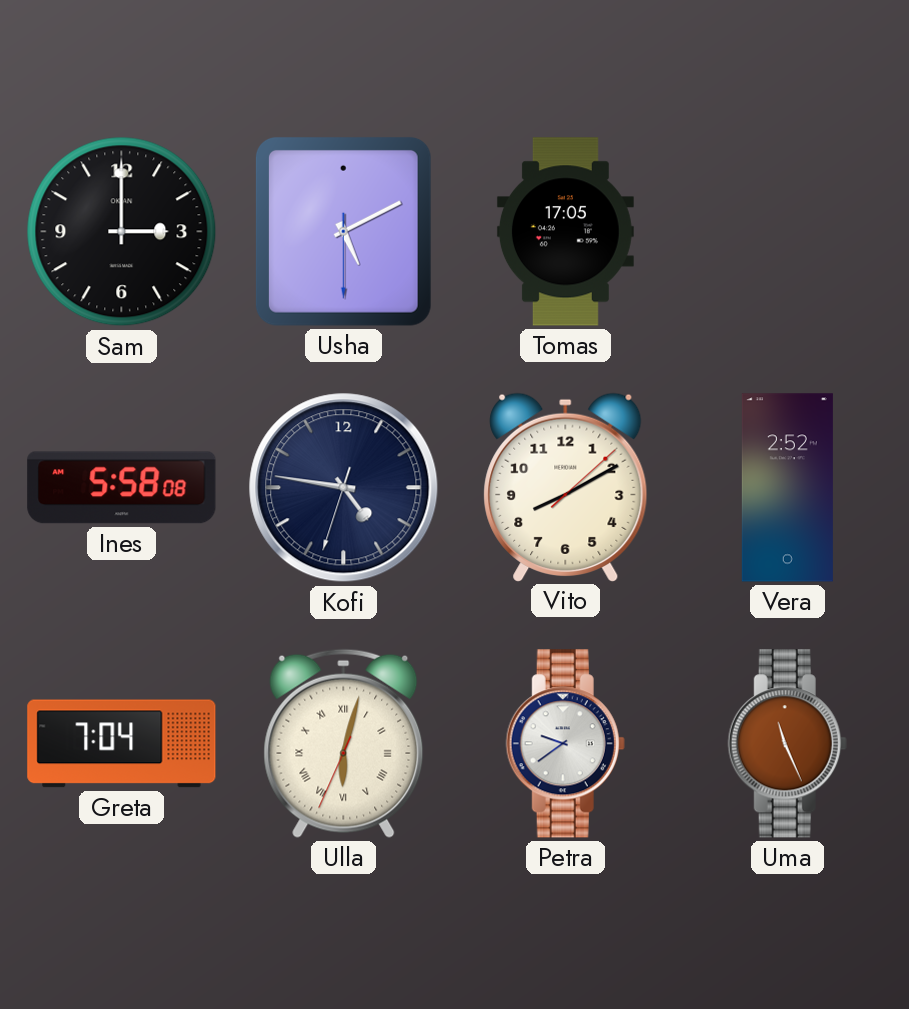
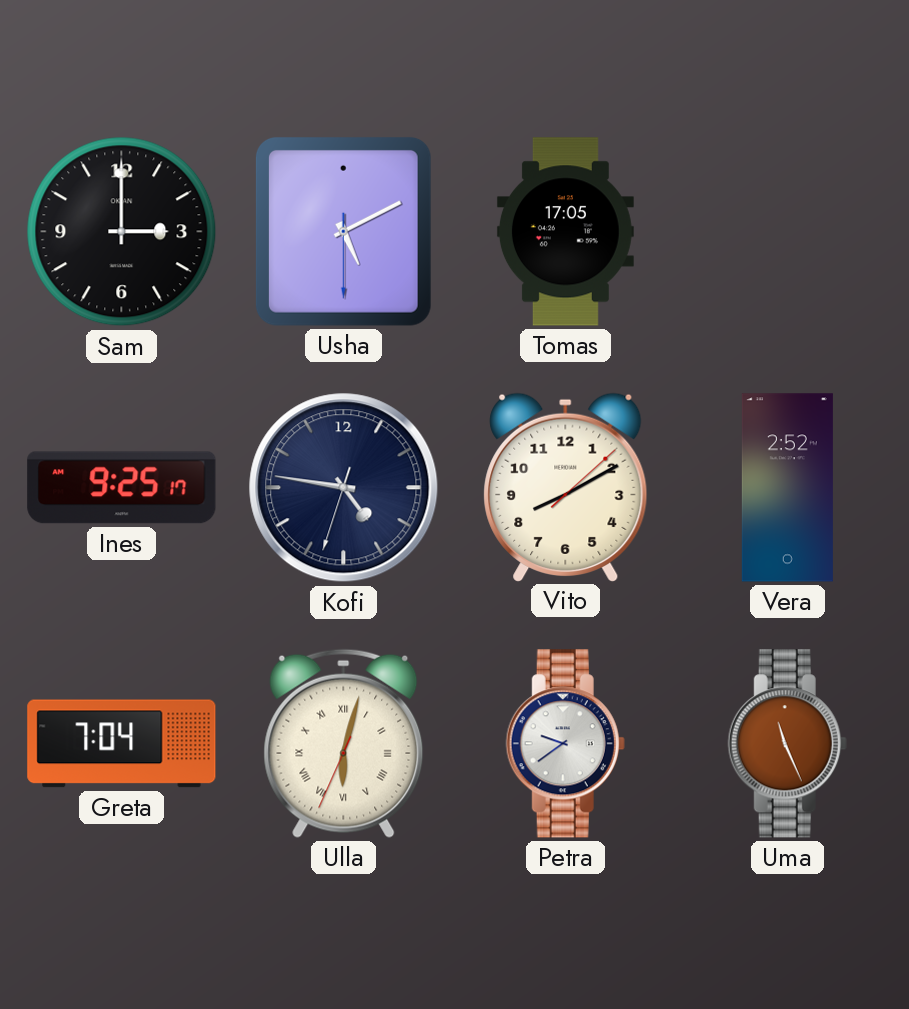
Ines: 5:58 -> 9:25 (122, 488)
